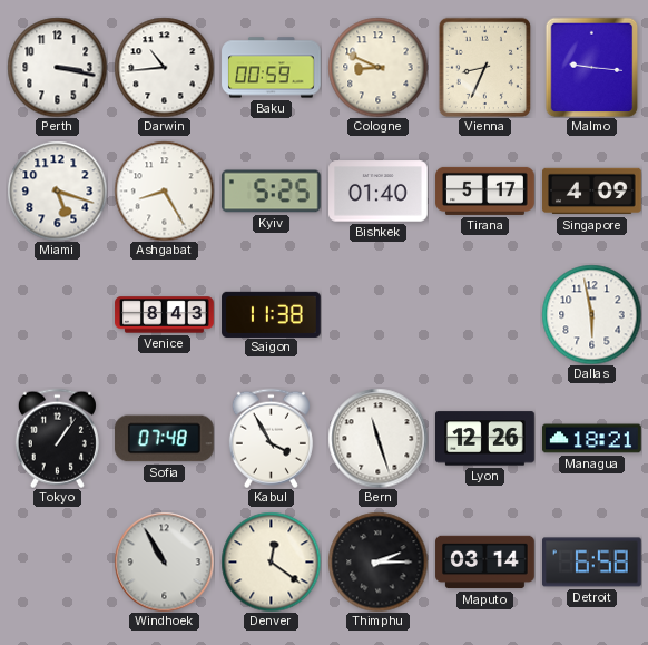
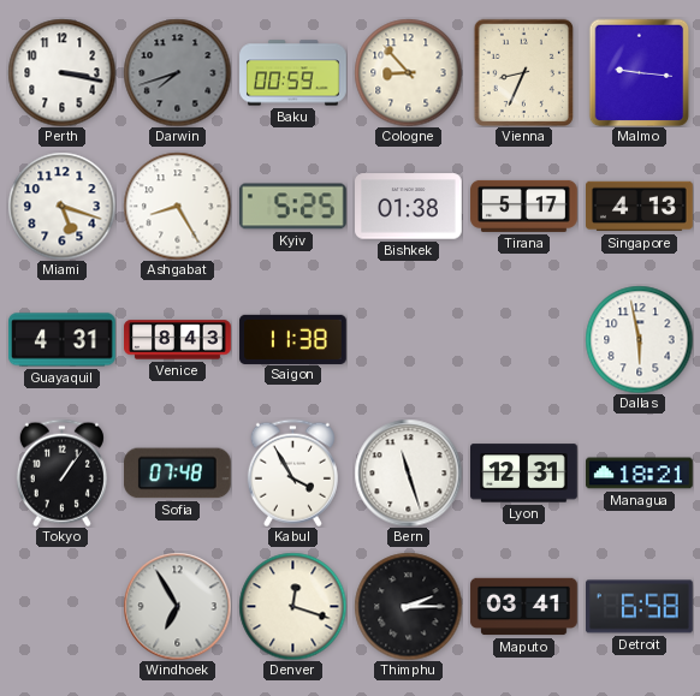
Darwin: 10:44 -> 7:42 (177, 72)
Darwin dial: white -> grey (177, 72)
Cologne: 8:49 -> 8:53 (408, 72)
Bishkek: 01:40 -> 01:38 (409, 207)
Singapore: 4:09 -> 4:13 (640, 207)
Guayaquil: none -> 4:31 (63, 340)
Lyon: 12:26 -> 12:31 (524, 474)
Windhoek: 10:55 -> 6:55 (177, 606)
Denver: 12:21 -> 12:18 (292, 606)
Maputo: 03:14 -> 03:41 (524, 607)
